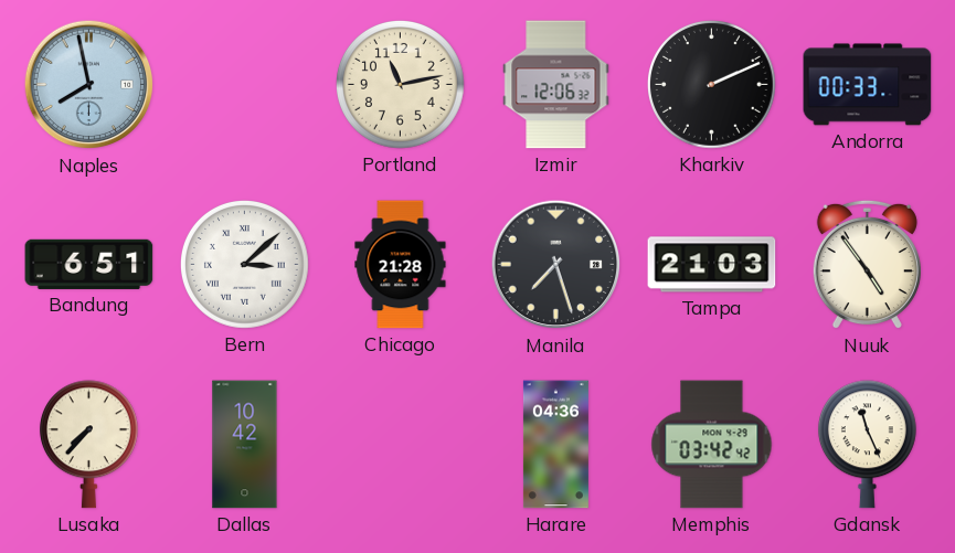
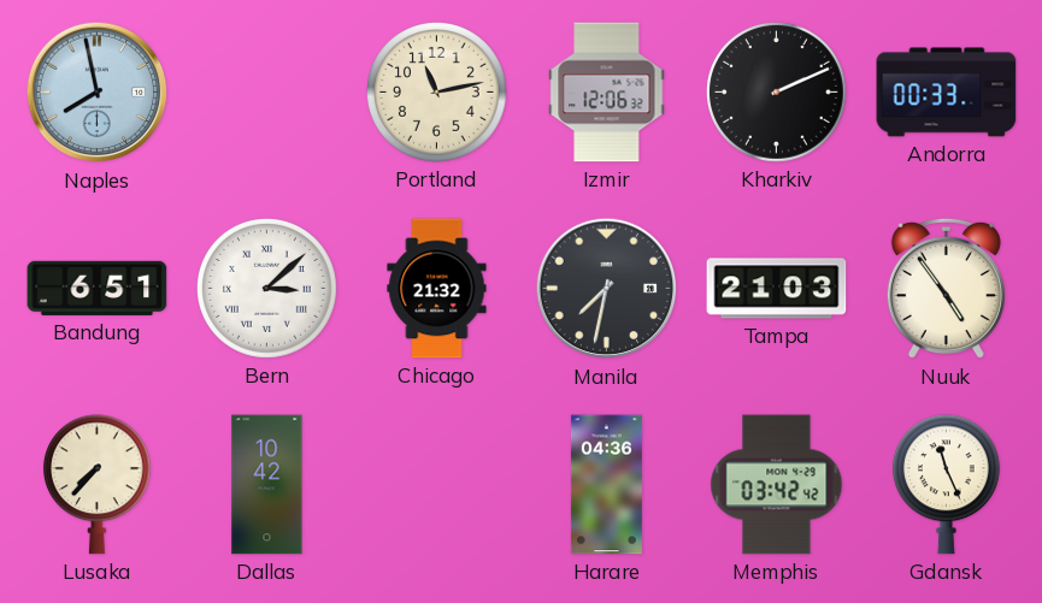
Chicago: 21:28 -> 21:32 (437, 289)
Manila: 7:27 -> 7:32 (607, 289)
